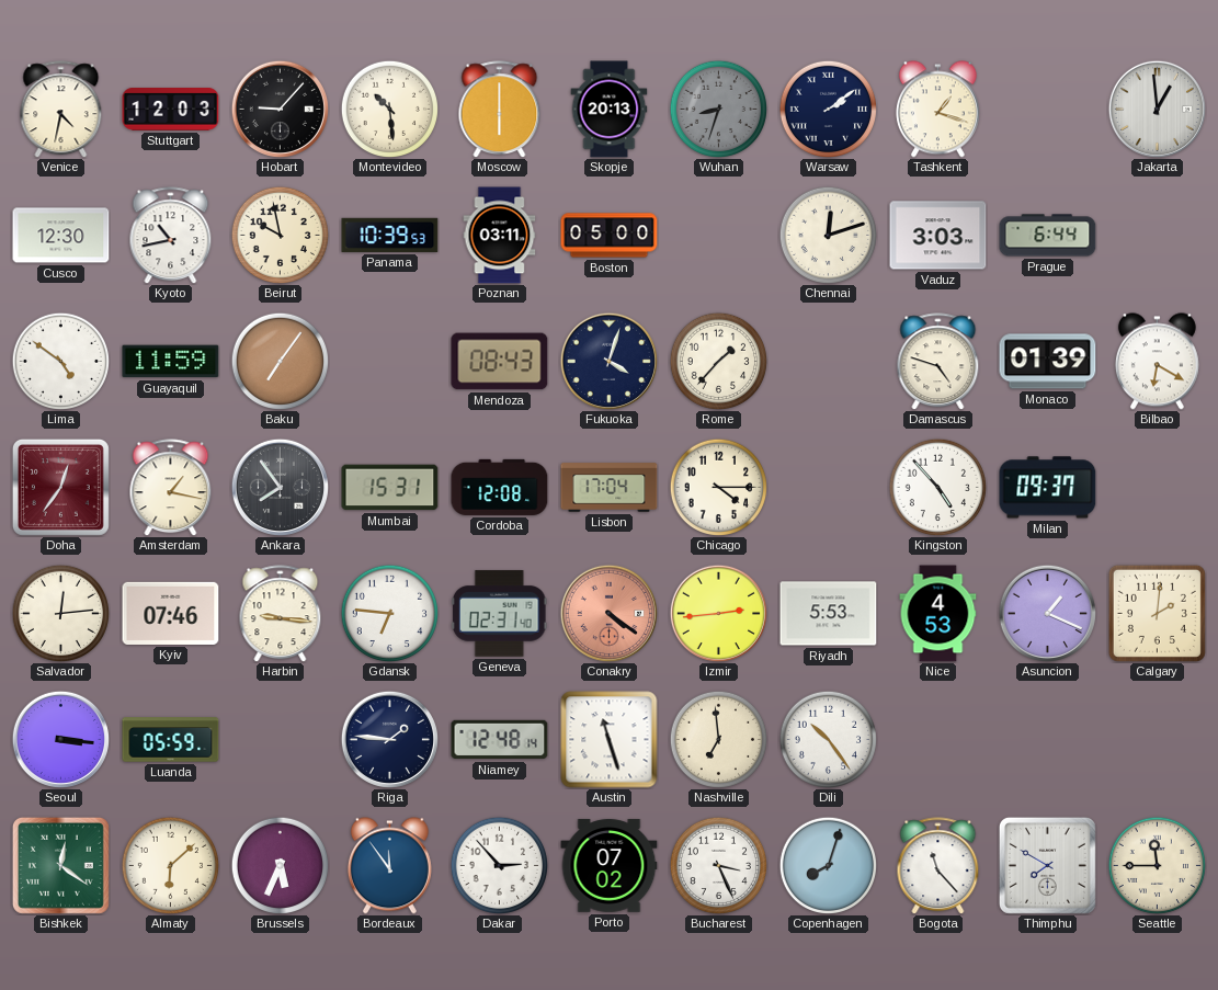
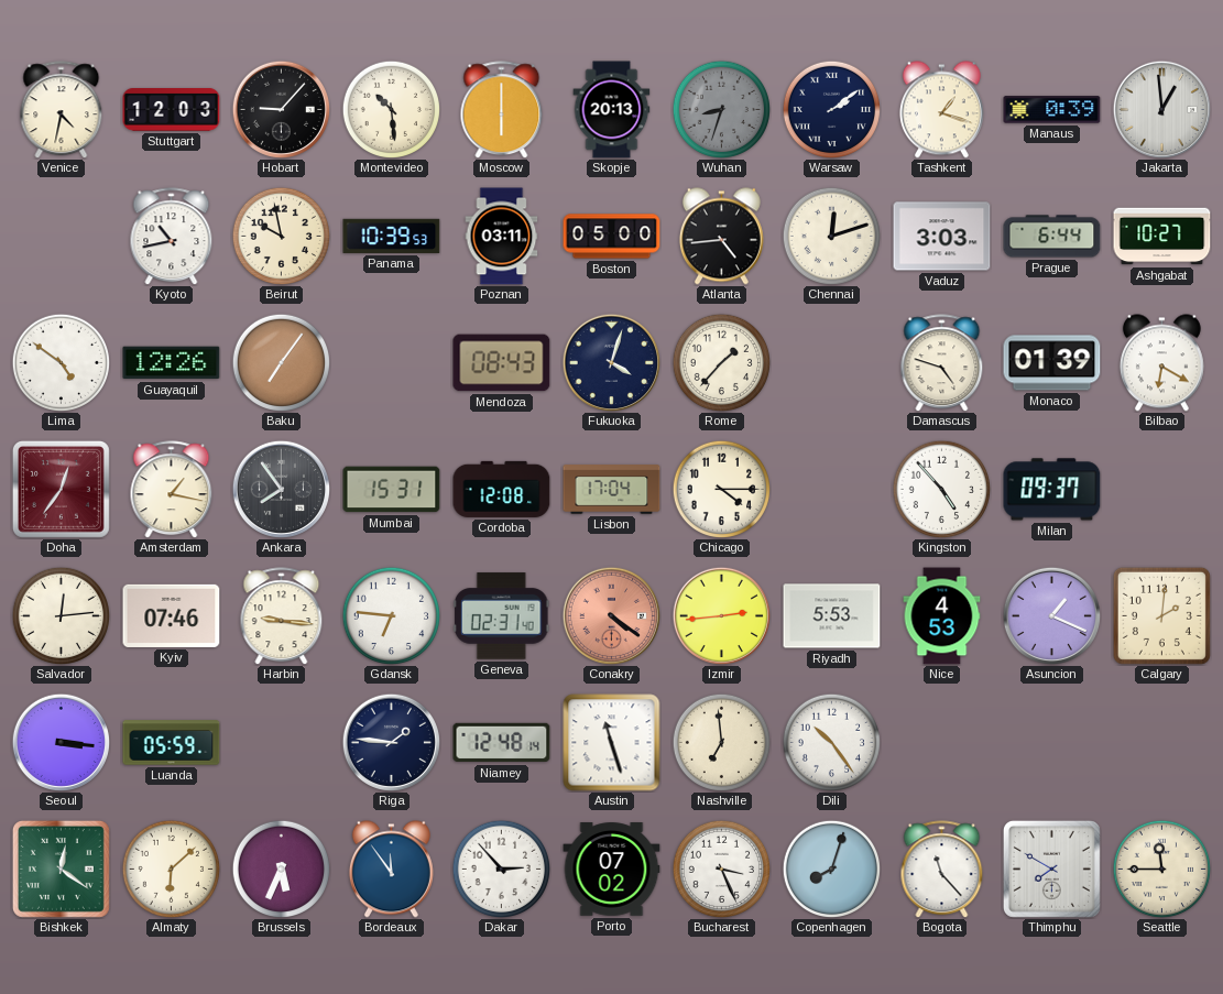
Manaus: none -> 0:39 (1052, 110)
Cusco: 12:30 -> none (61, 236)
Atlanta: none -> 4:44 (721, 237)
Ashgabat: none -> 10:27 (1162, 237)
Guayaquil: 11:59 -> 12:26 (172, 363)
